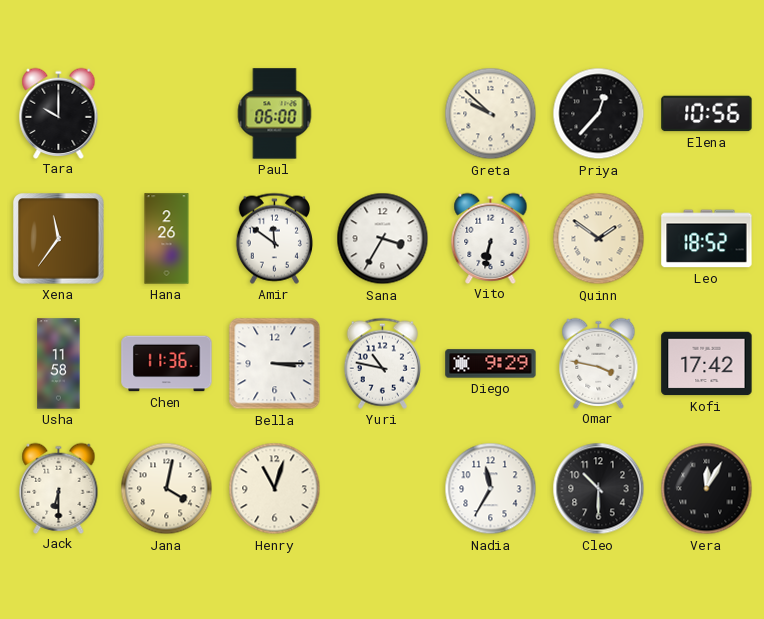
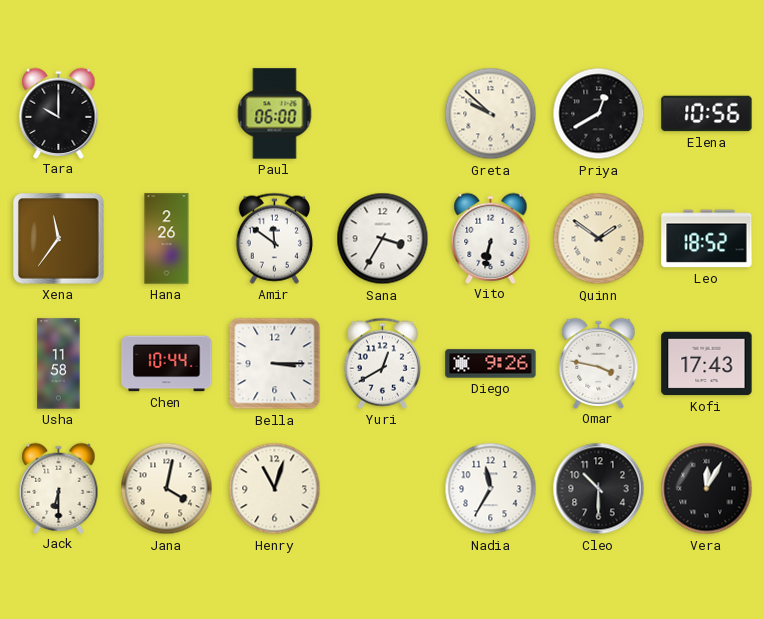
Priya: 12:37 -> 12:40 (599, 114)
Chen: 11:36 -> 10:44 (167, 364)
Yuri: 10:47 -> 12:40 (382, 363)
Diego: 9:29 -> 9:26 (491, 364)
Kofi: 17:42 -> 17:43 (707, 364)
